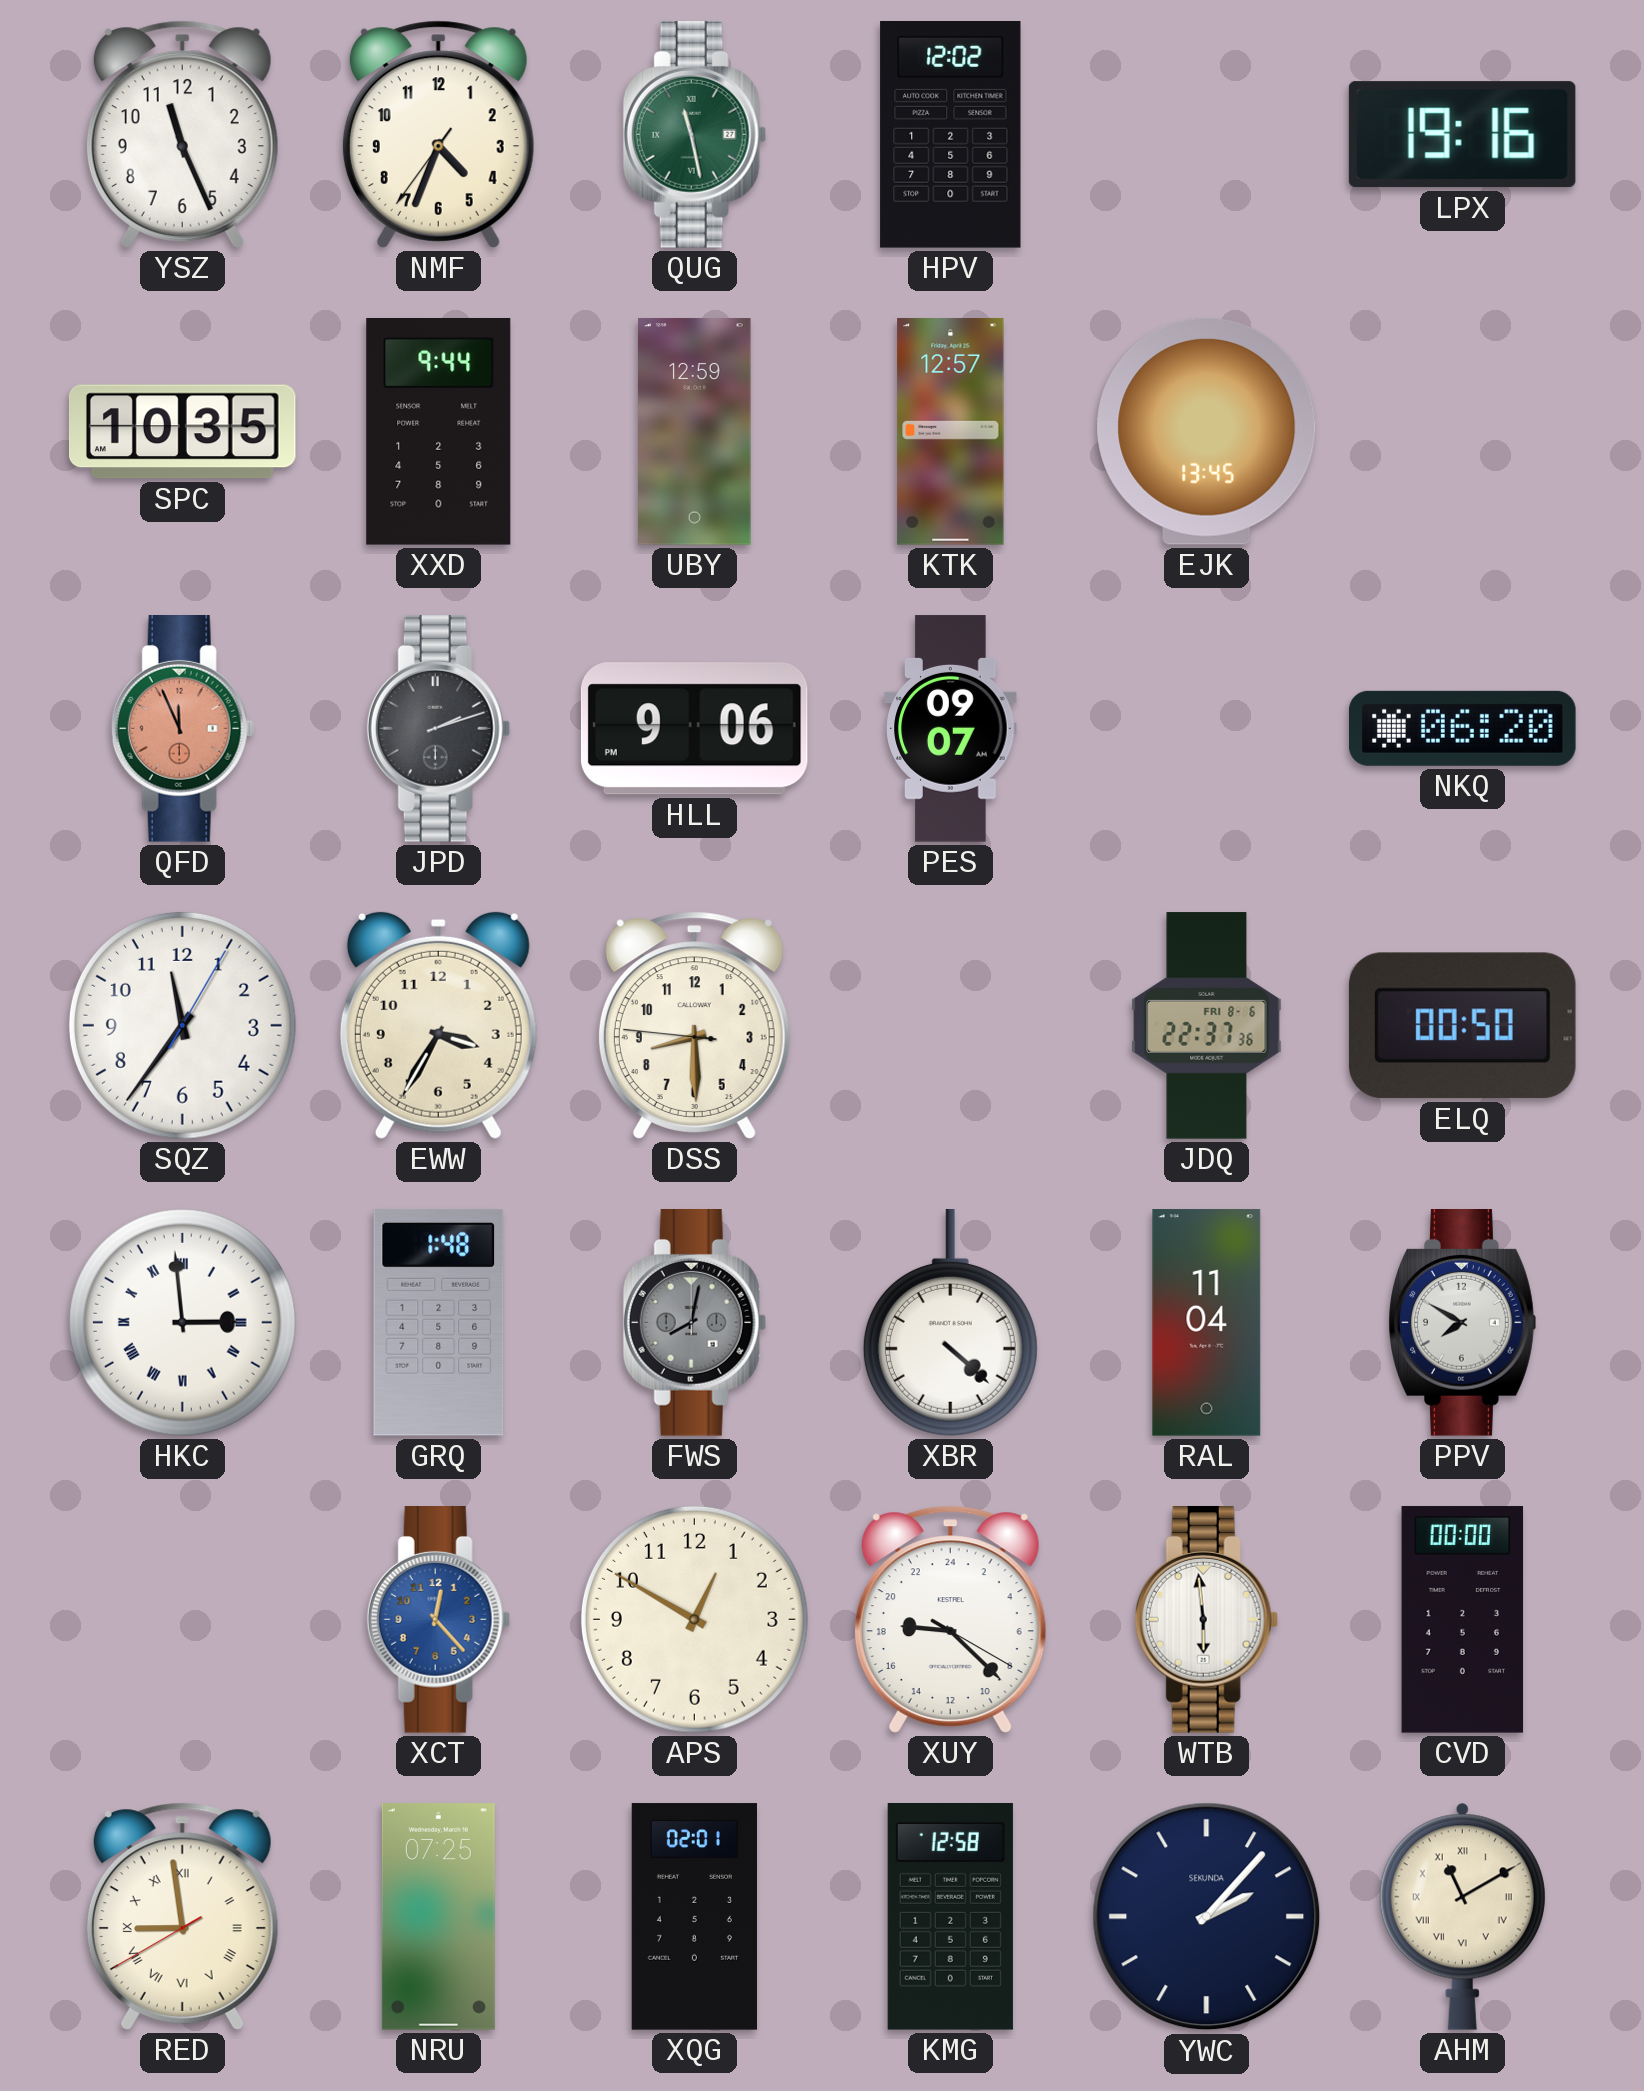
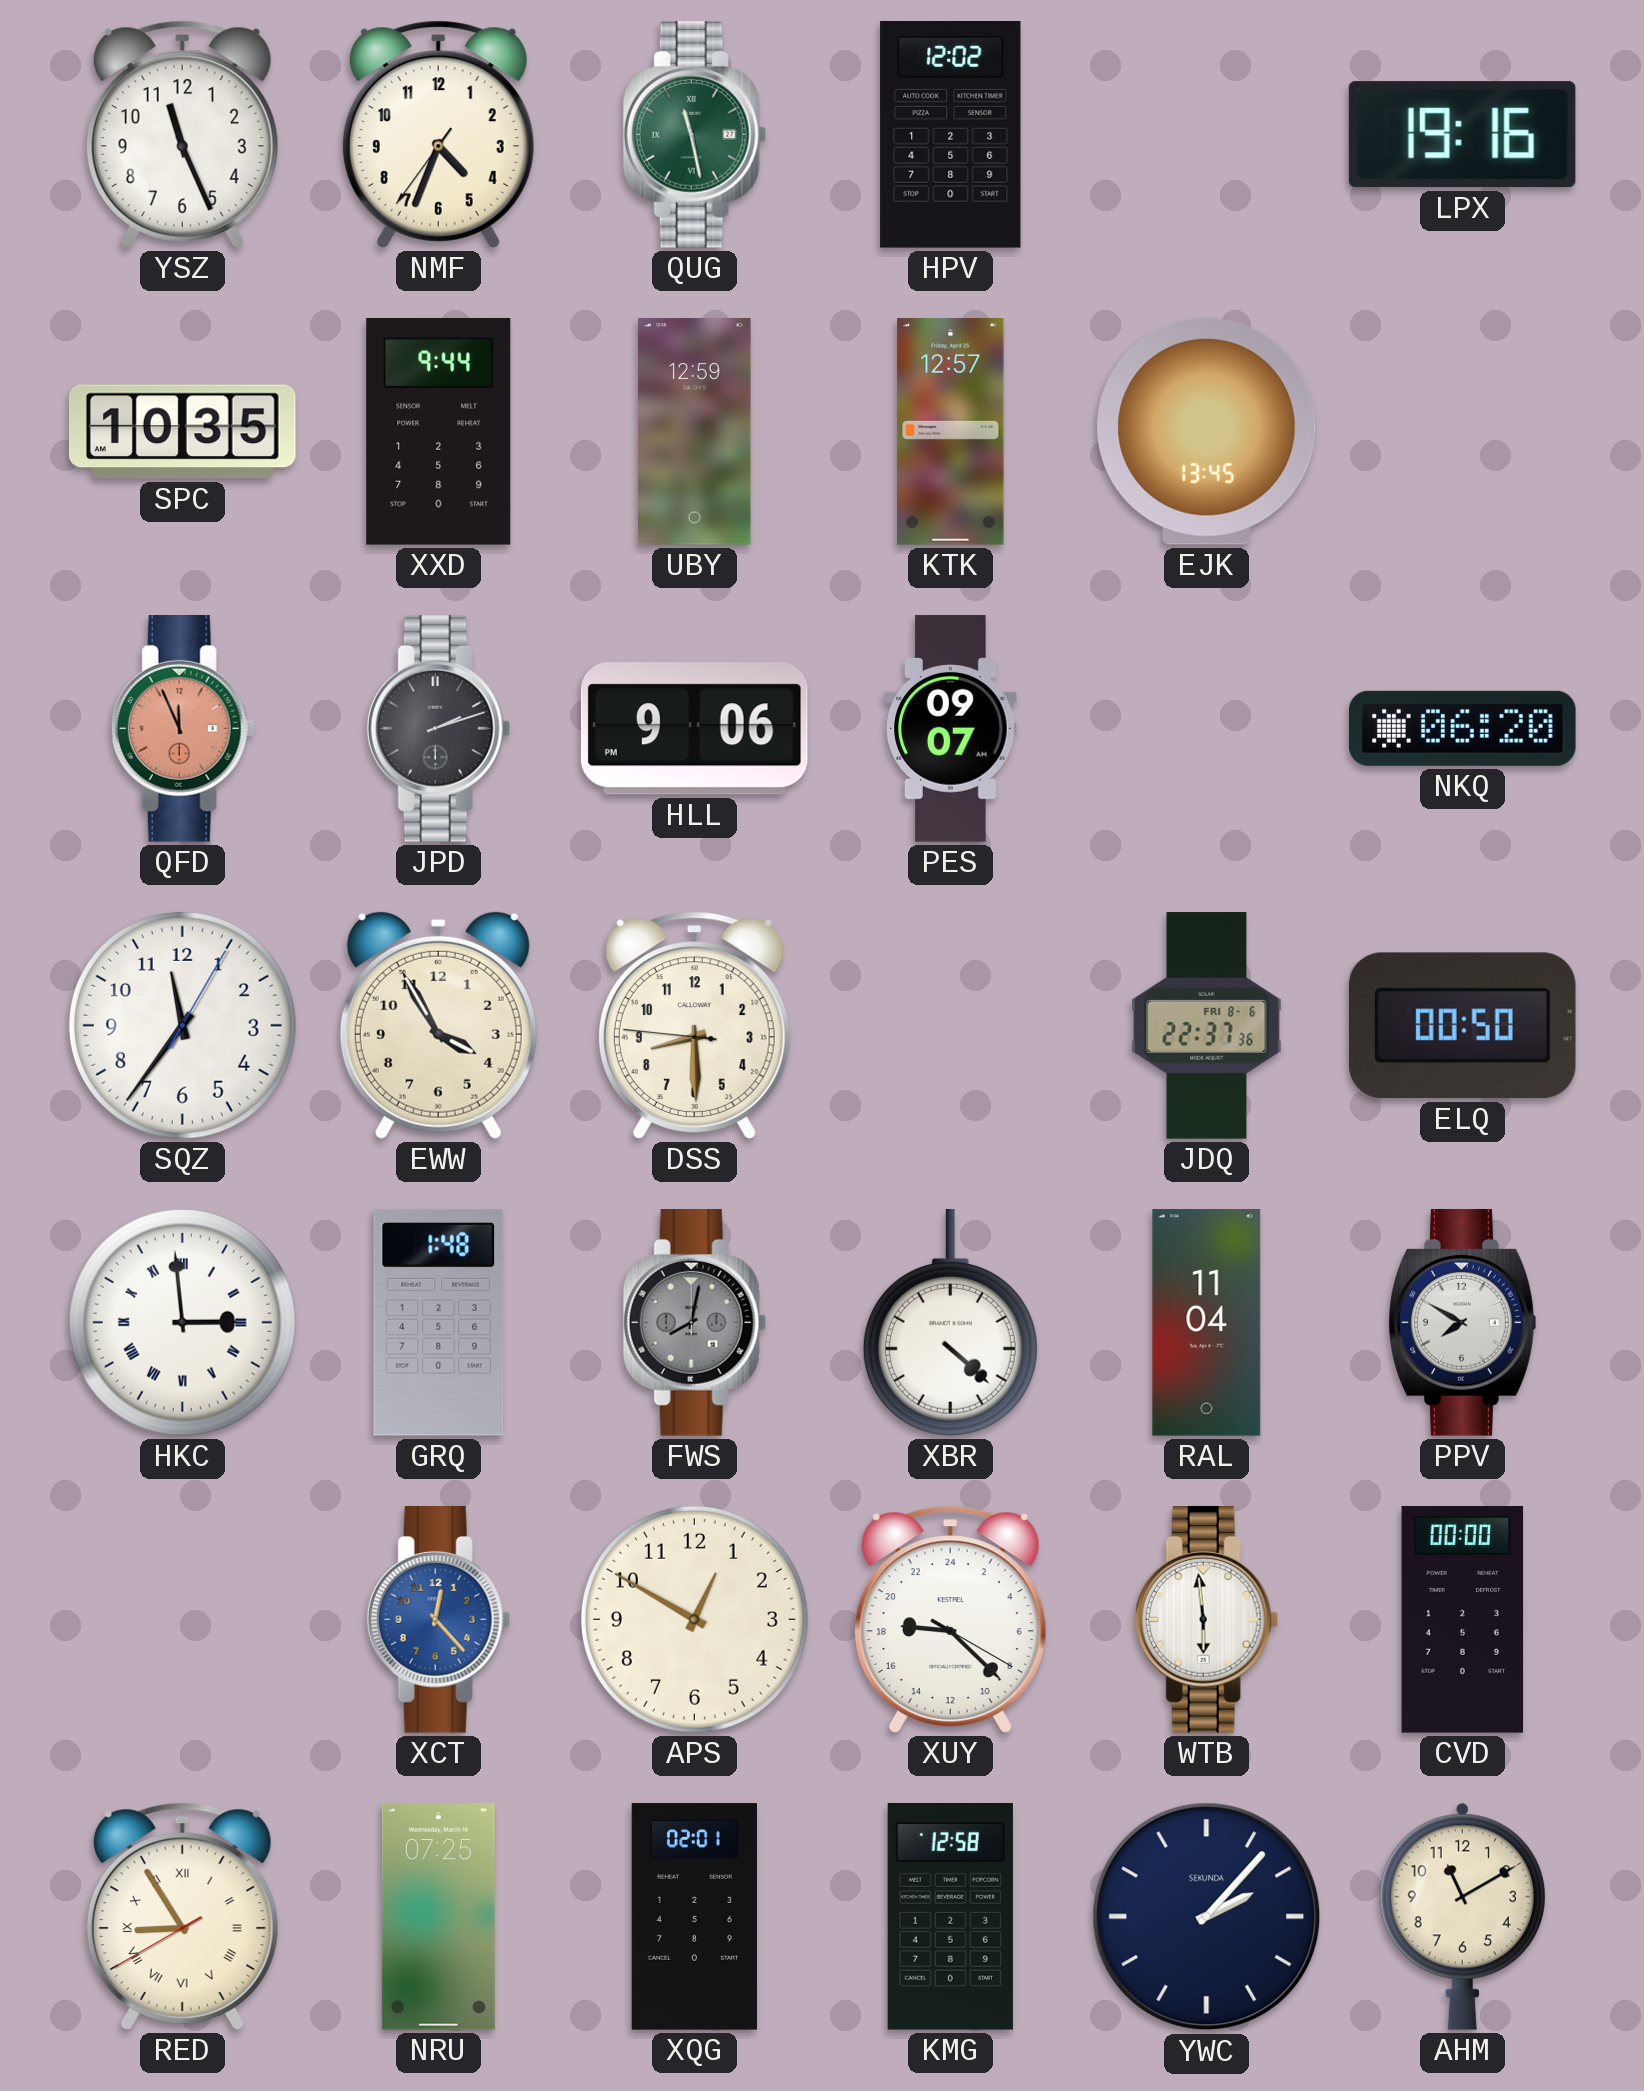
EWW: 3:35 -> 3:55 (438, 1025)
RED: 8:58 -> 8:54 (182, 1916)
AHM numerals: Roman -> Arabic (1462, 1916)
